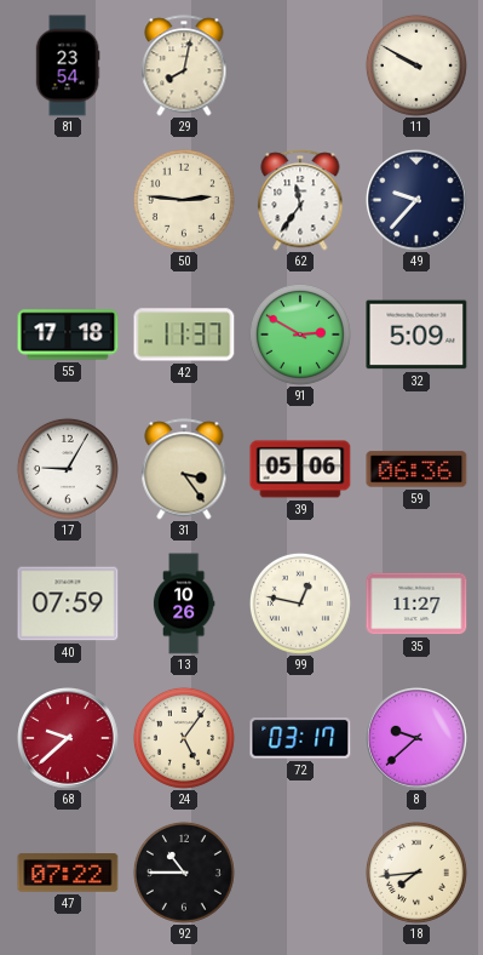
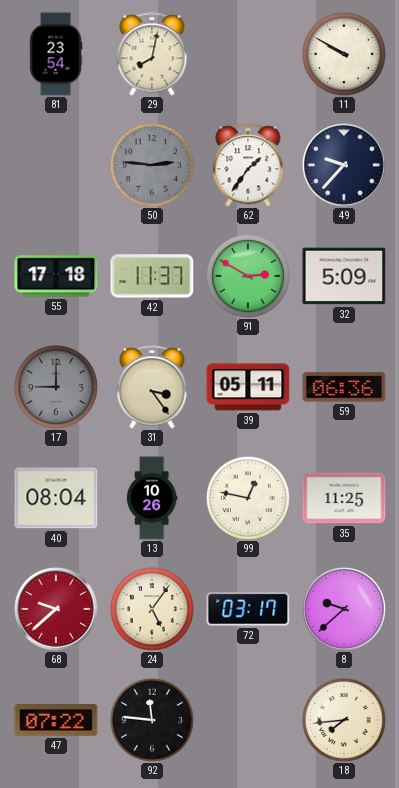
50 dial: cream -> grey (152, 165)
62: 11:36 -> 1:36 (248, 165)
17: 9:05 -> 9:00 (56, 387)
17 dial: white -> grey (56, 387)
39: 05:06 -> 05:11 (248, 387)
40: 07:59 -> 08:04 (56, 498)
35: 11:27 -> 11:25 (344, 498)
92: 10:45 -> 11:46 (152, 720)
